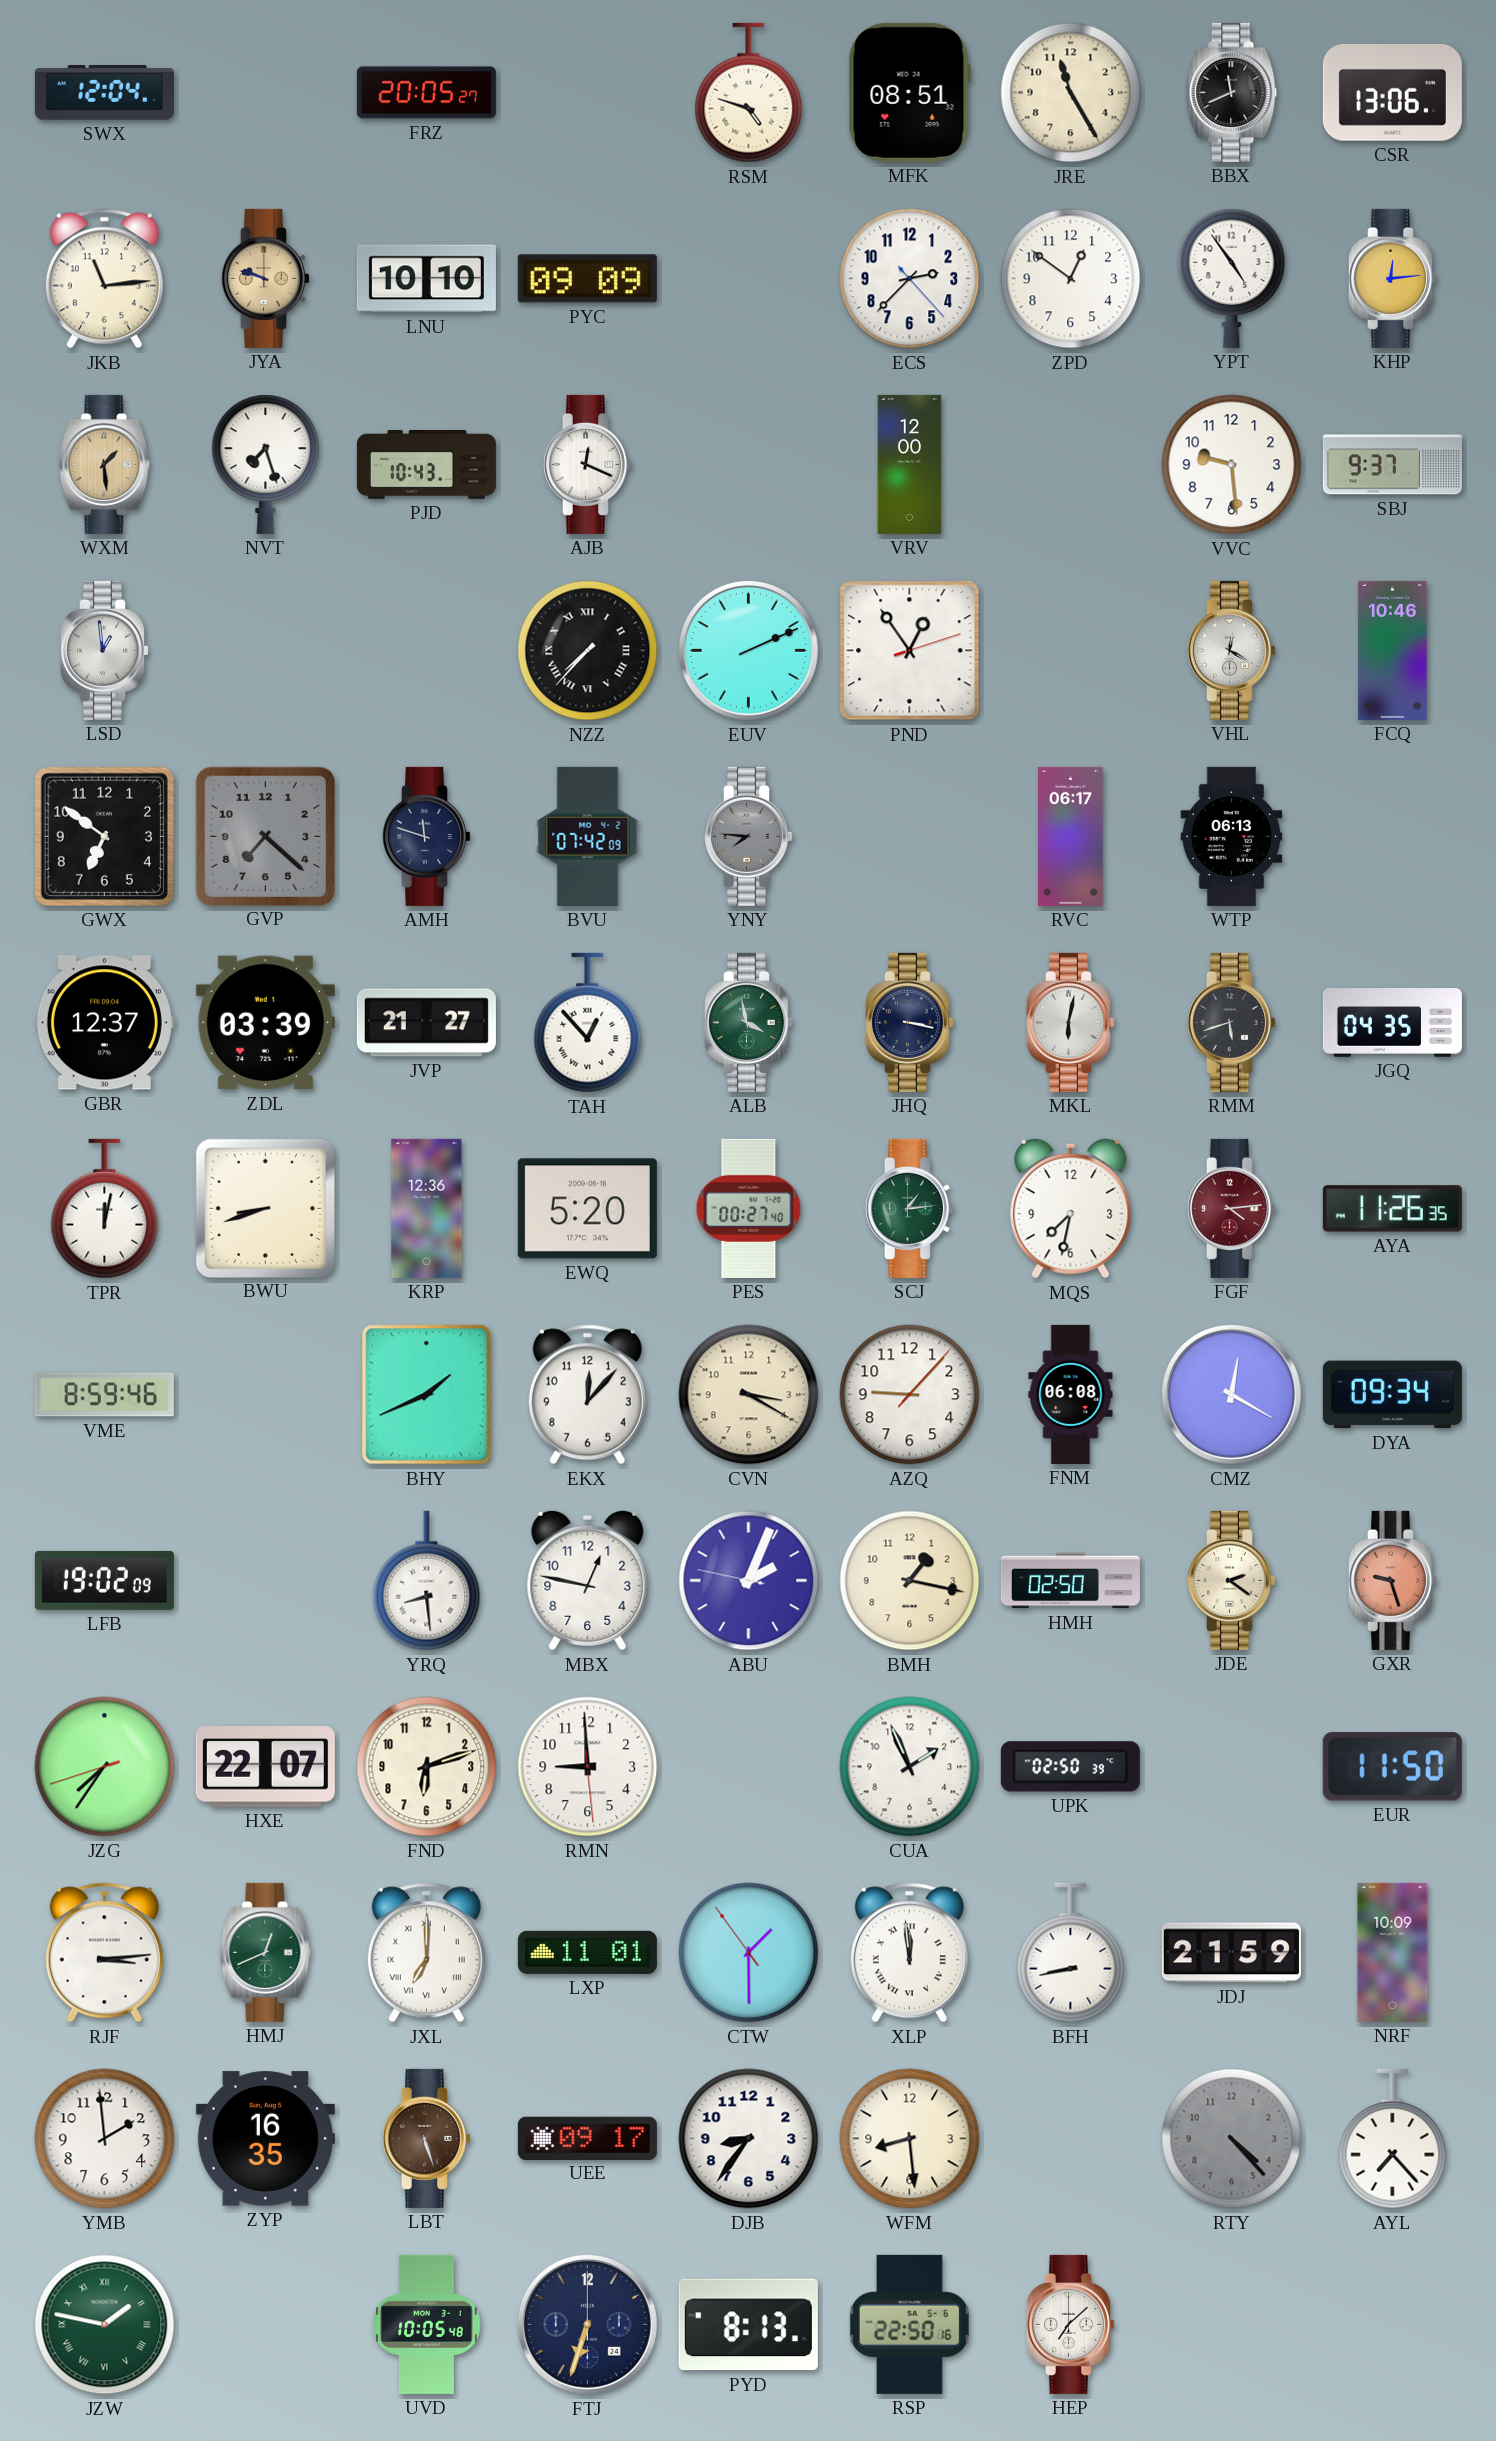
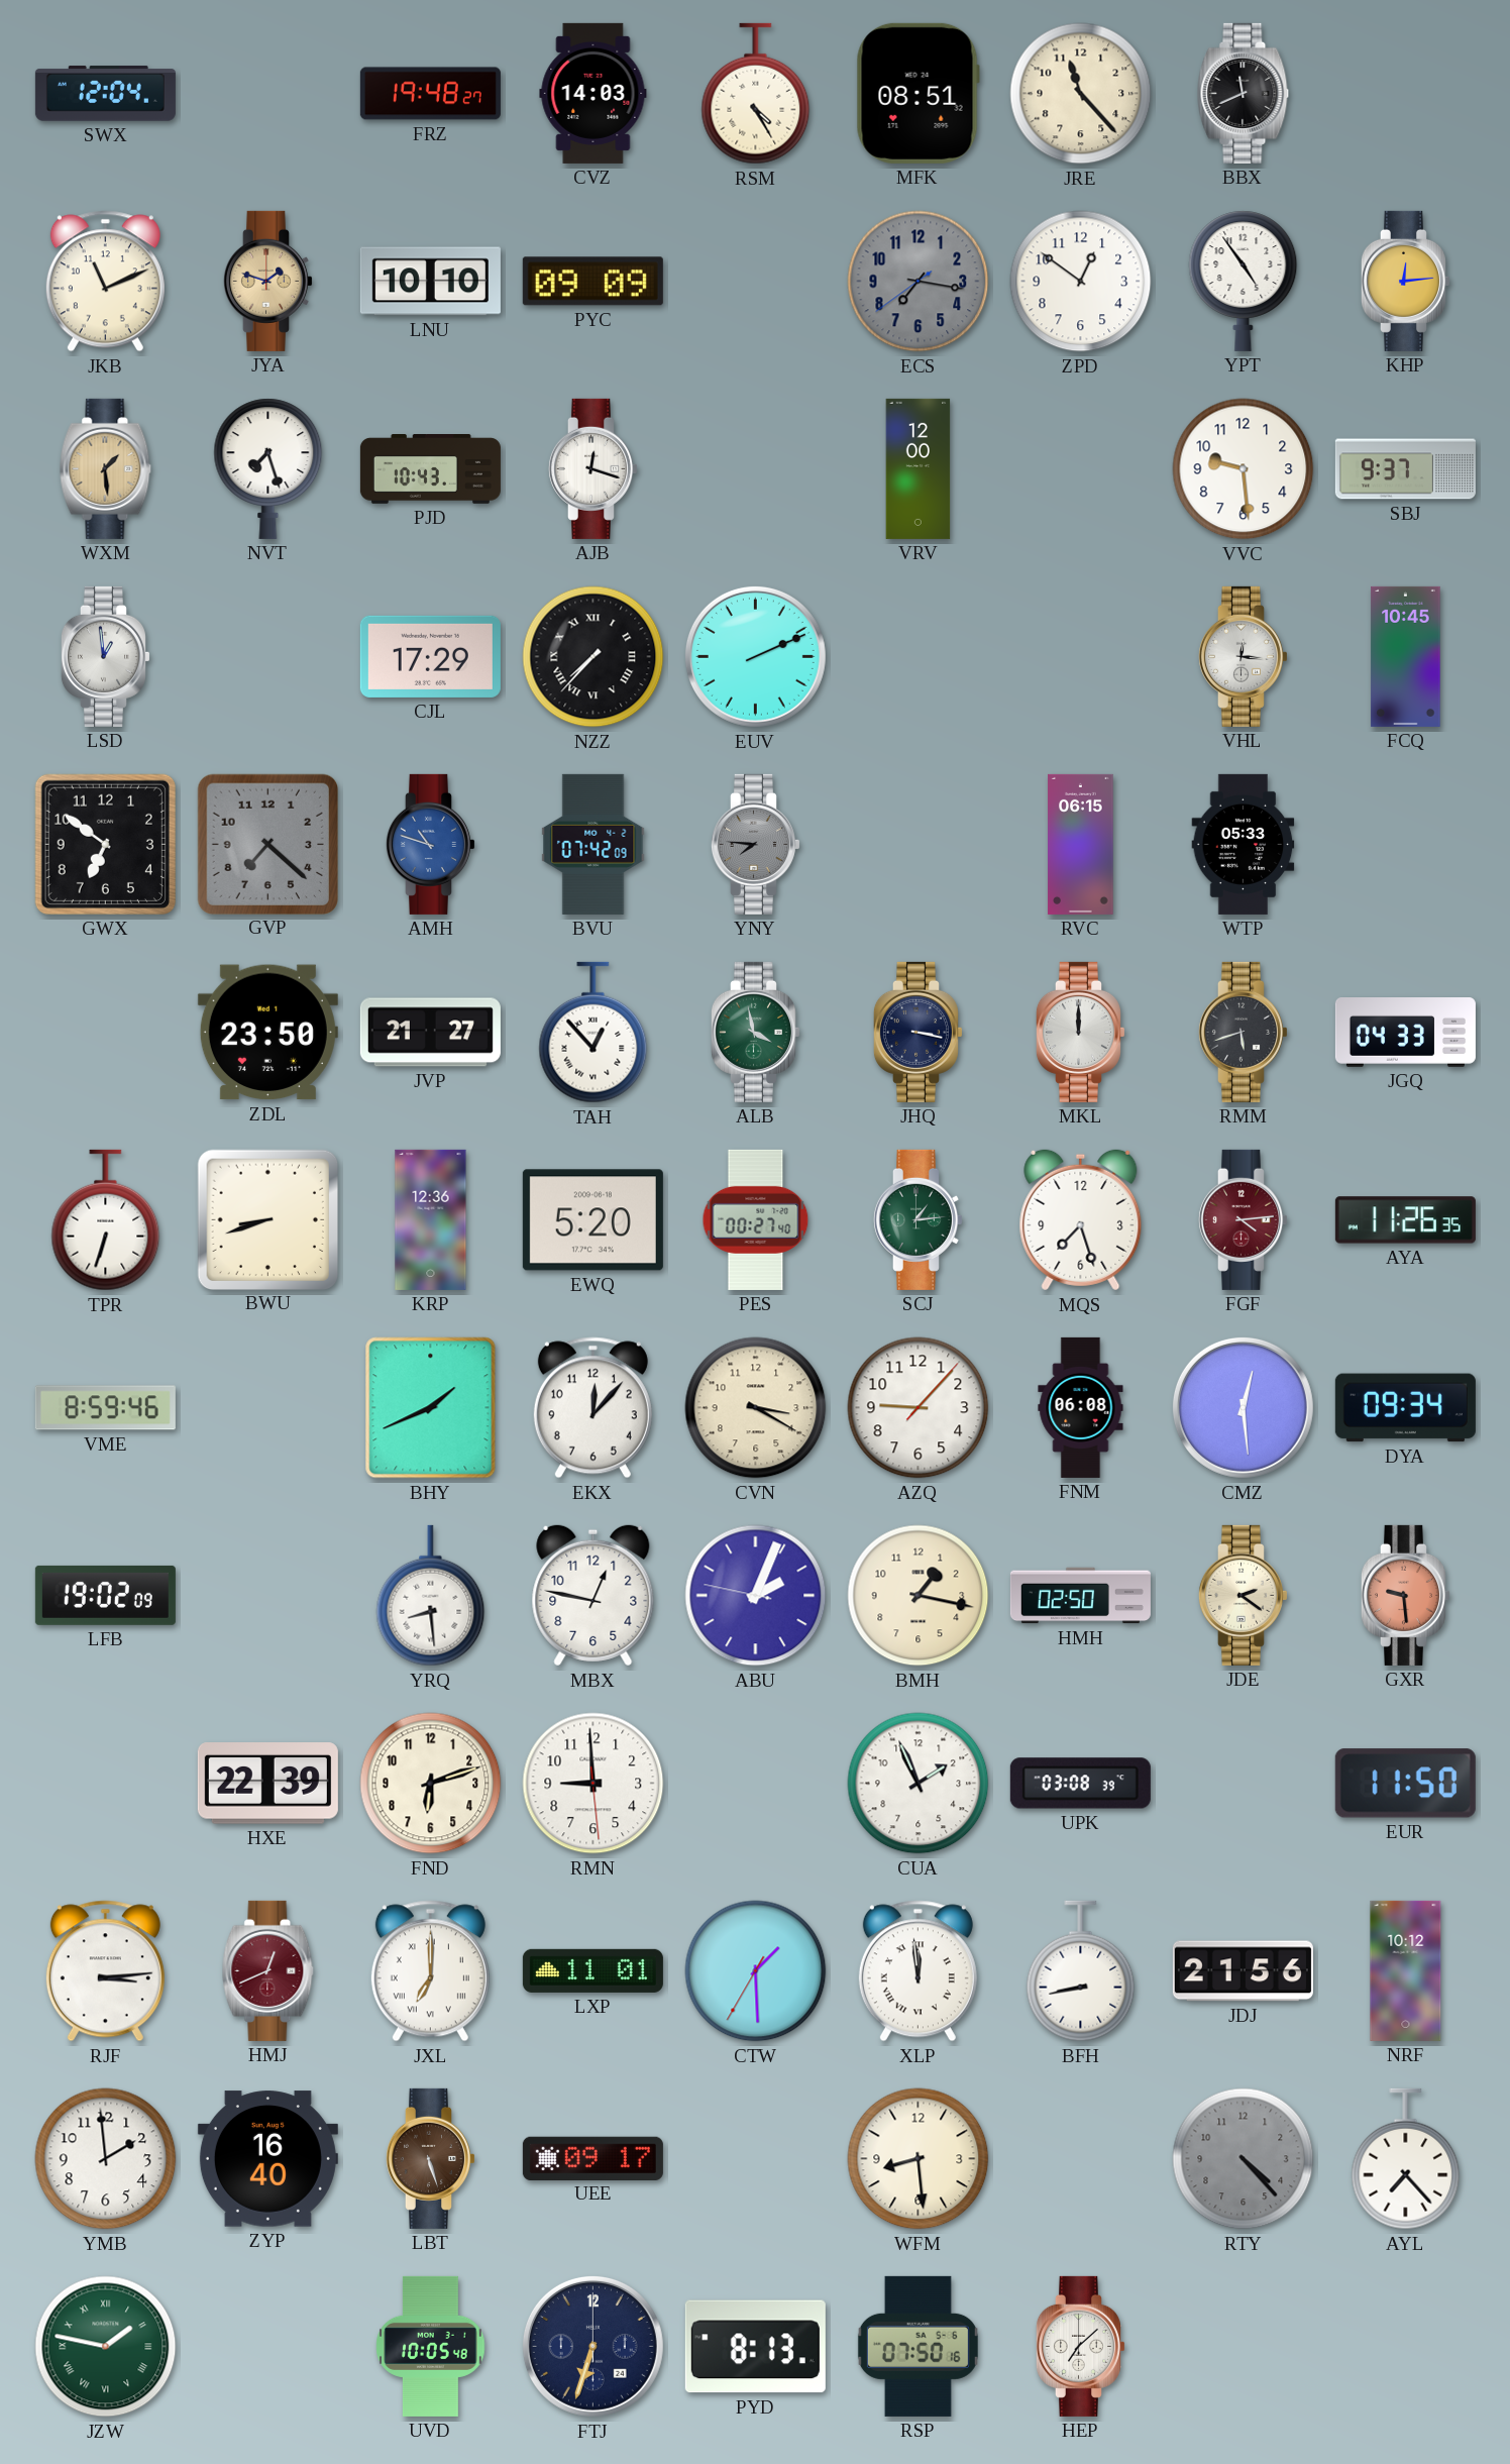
FRZ: 20:05 -> 19:48 (430, 94)
CVZ: none -> 14:03 (594, 93)
RSM: 4:48 -> 4:25 (756, 94)
JRE: 11:25 -> 11:23 (1081, 94)
CSR: 13:06 -> none (1392, 92)
JKB: 11:14 -> 11:11 (105, 282)
JYA: 9:48 -> 1:48 (267, 281)
ECS: 2:37 -> 7:16 (919, 282)
ECS dial: white -> grey (919, 282)
AJB: 12:19 -> 12:18 (592, 468)
CJL: none -> 17:29 (430, 656)
PND: 12:54 -> none (910, 651)
VHL: 12:20 -> 12:16 (1243, 656)
FCQ: 10:46 -> 10:45 (1406, 656)
AMH: 11:48 -> 10:48 (430, 844)
AMH dial: navy -> blue (430, 844)
RVC: 06:17 -> 06:15 (1081, 844)
WTP: 06:13 -> 05:33 (1244, 844)
GBR: 12:37 -> none (104, 1023)
ZDL: 03:39 -> 23:50 (267, 1033)
MKL: 6:02 -> 12:00 (1080, 1032)
JGQ: 04:35 -> 04:33 (1405, 1033)
TPR: 12:02 -> 6:33 (106, 1220)
MQS: 7:32 -> 7:27 (1081, 1220)
CMZ: 12:20 -> 12:29 (1243, 1407)
GXR: 9:27 -> 9:29 (1405, 1595)
JZG: 7:35 -> none (105, 1767)
HXE: 22:07 -> 22:39 (267, 1784)
UPK: 02:50 -> 03:08 (1080, 1784)
HMJ dial: green -> burgundy (268, 1970)
CTW: 1:29:54 -> 1:29:35 (756, 1971)
JDJ: 21:59 -> 21:56 (1243, 1971)
NRF: 10:09 -> 10:12 (1406, 1970)
ZYP: 16:35 -> 16:40 (267, 2159)
DJB: 8:36 -> none (749, 2139)
RSP: 22:50 -> 07:50 (918, 2346)
